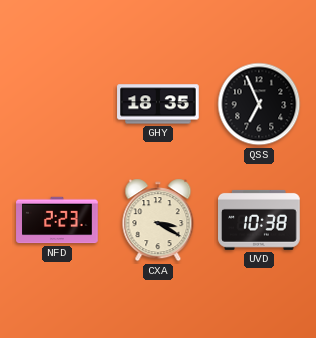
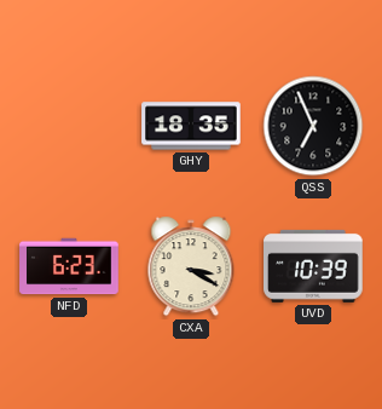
NFD: 2:23 -> 6:23 (69, 266)
UVD: 10:38 -> 10:39 (314, 266)
